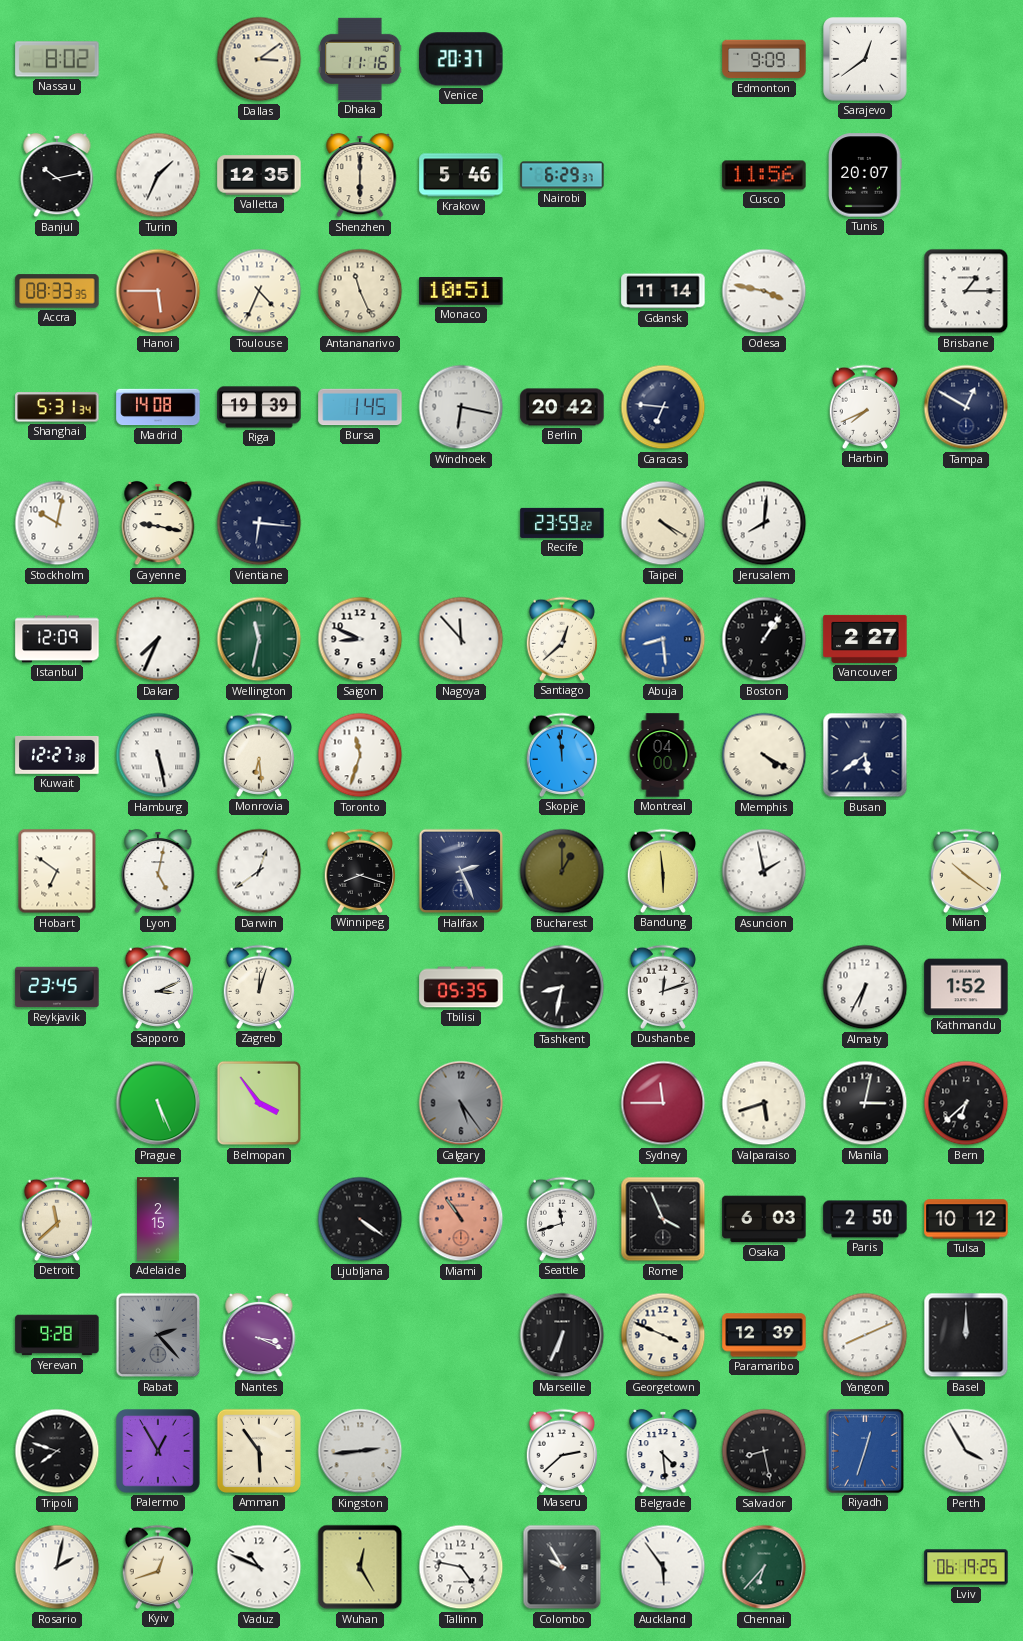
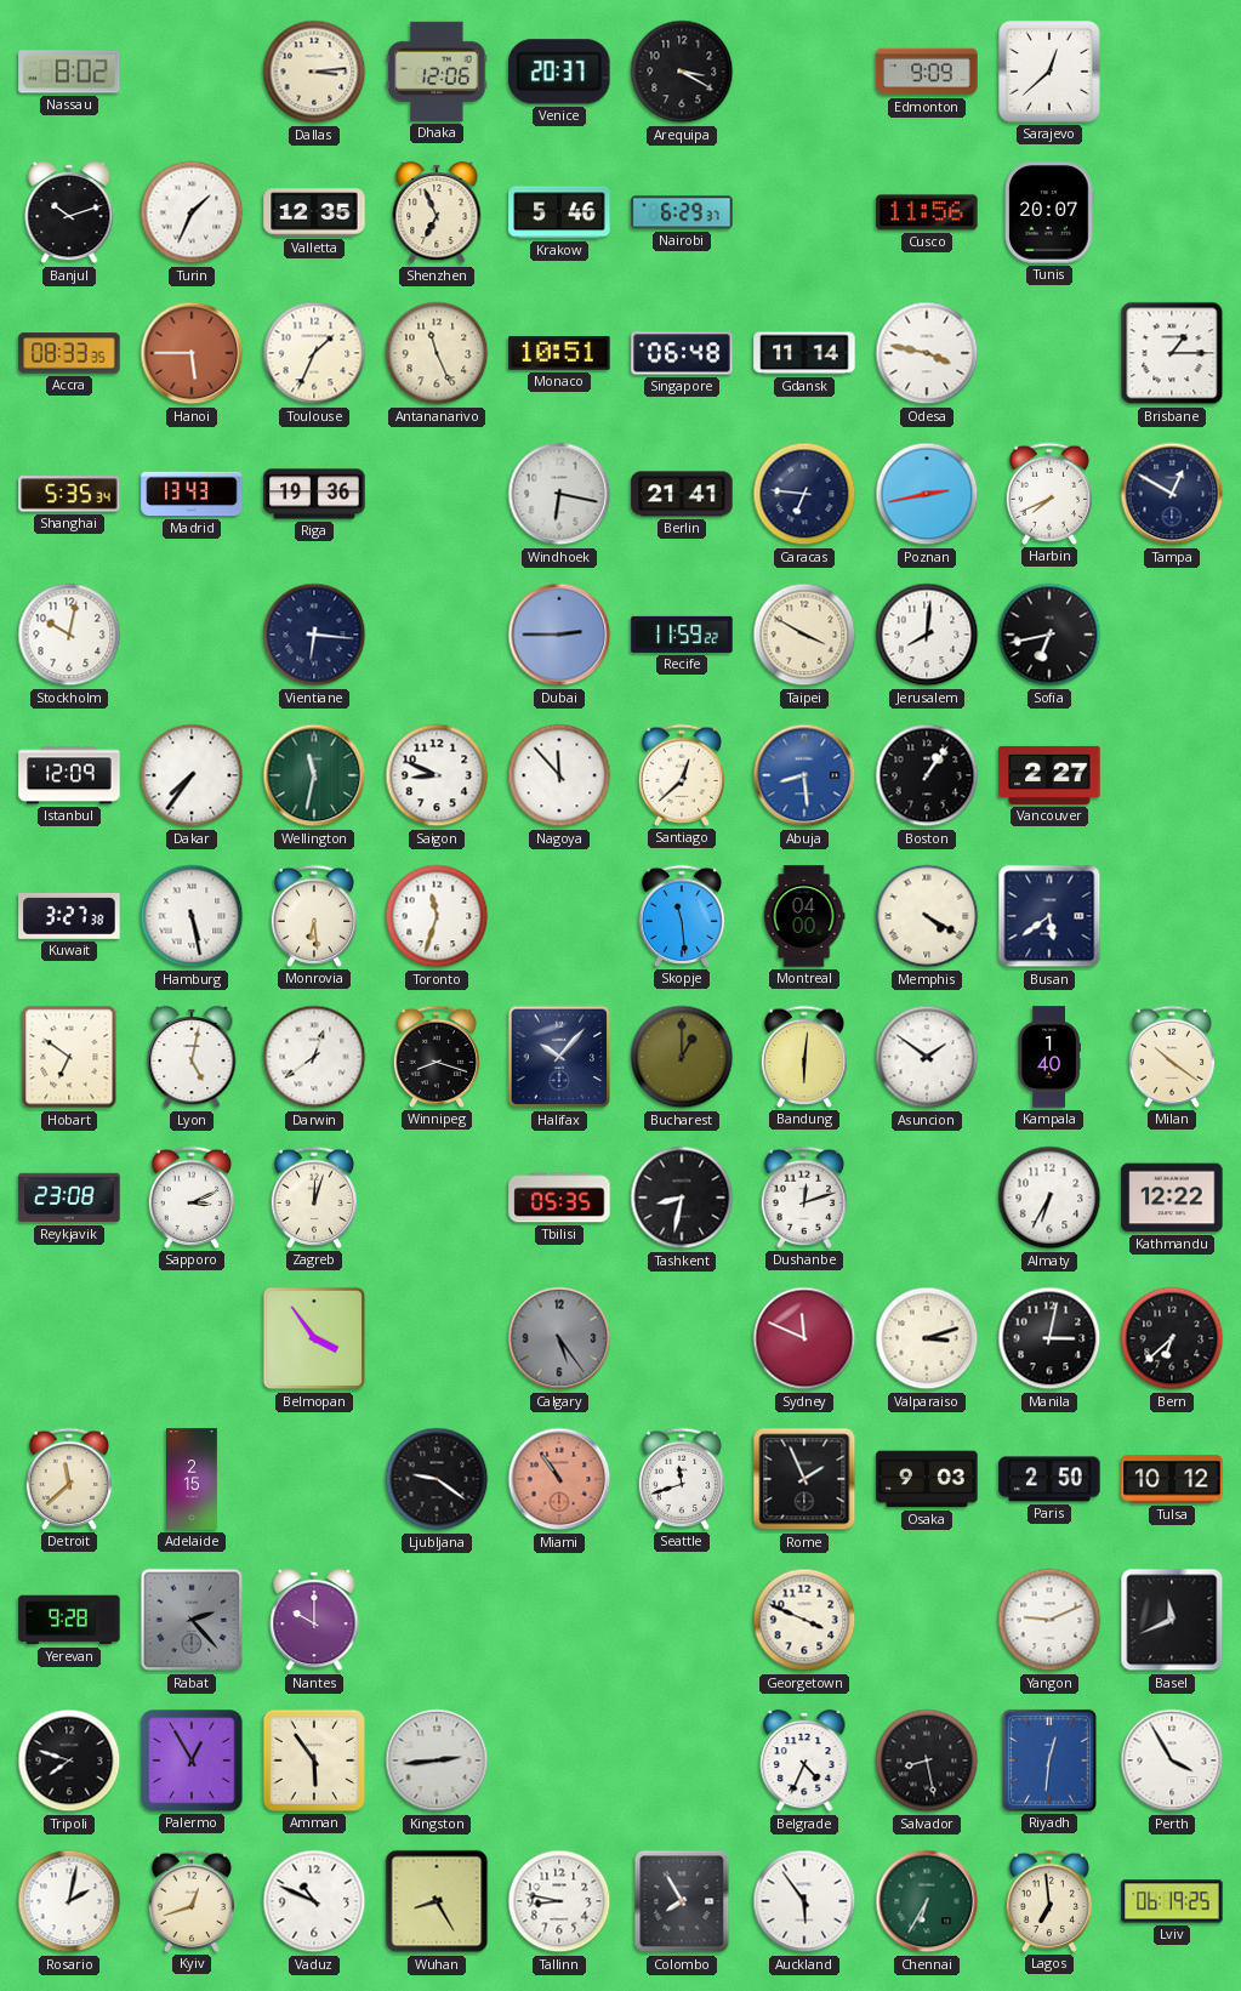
Dallas: 3:09 -> 3:14 (314, 72)
Dhaka: 11:16 -> 12:06 (437, 72)
Arequipa: none -> 3:20 (682, 72)
Sarajevo: 12:39 -> 12:38 (1049, 72)
Banjul: 10:13 -> 10:12 (69, 212)
Shenzhen: 6:00 -> 6:56 (437, 212)
Toulouse: 4:34 -> 1:34 (314, 353)
Singapore: none -> 06:48 (682, 353)
Shanghai: 5:31 -> 5:35 (69, 494)
Madrid: 14:08 -> 13:43 (192, 494)
Riga: 19:39 -> 19:36 (314, 494)
Bursa: 1:45 -> none (360, 407)
Berlin: 20:42 -> 21:41 (682, 494)
Poznan: none -> 2:43 (927, 494)
Cayenne: 9:17 -> none (158, 523)
Dubai: none -> 2:45 (559, 635)
Recife: 23:59 -> 11:59 (682, 635)
Taipei: 4:20 -> 3:50 (804, 635)
Sofia: none -> 6:43 (1049, 635)
Dakar: 7:34 -> 7:36 (192, 775)
Kuwait: 12:27 -> 3:27 (69, 916)
Skopje: 11:59 -> 11:29 (682, 916)
Halifax: 2:26 -> 10:07 (559, 1057)
Bandung: 5:59 -> 6:01 (804, 1057)
Asuncion: 1:58 -> 1:51 (927, 1057)
Kampala: none -> 1:40 (1049, 1057)
Reykjavik: 23:45 -> 23:08 (69, 1198)
Kathmandu: 1:52 -> 12:22 (1172, 1198)
Prague: 5:26 -> none (158, 1103)
Sydney: 11:45 -> 11:49 (804, 1338)
Valparaiso: 5:42 -> 3:12 (927, 1338)
Ljubljana: 4:21 -> 9:21 (437, 1479)
Rome: 3:56 -> 1:56 (804, 1479)
Osaka: 6:03 -> 9:03 (927, 1479)
Nantes: 3:19 -> 10:00 (314, 1620)
Marseille: 6:34 -> none (562, 1335)
Paramaribo: 12:39 -> none (764, 1335)
Yangon: 8:11 -> 9:11 (1049, 1620)
Basel: 12:00 -> 11:41 (1172, 1620)
Maseru: 2:38 -> none (562, 1451)
Belgrade: 4:29 -> 4:34 (804, 1760)
Riyadh: 12:33 -> 12:31 (1049, 1760)
Wuhan: 12:25 -> 8:25 (437, 1901)
Tallinn: 4:47 -> 8:47 (559, 1901)
Colombo: 9:55 -> 7:55 (682, 1901)
Chennai: 6:37 -> 6:35 (927, 1901)
Lagos: none -> 6:59 (1049, 1901)
